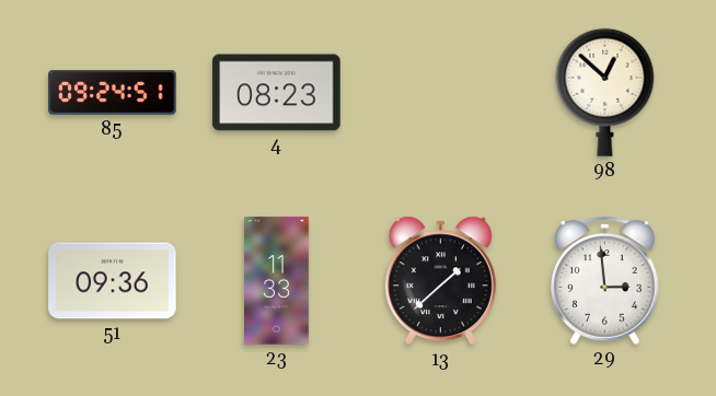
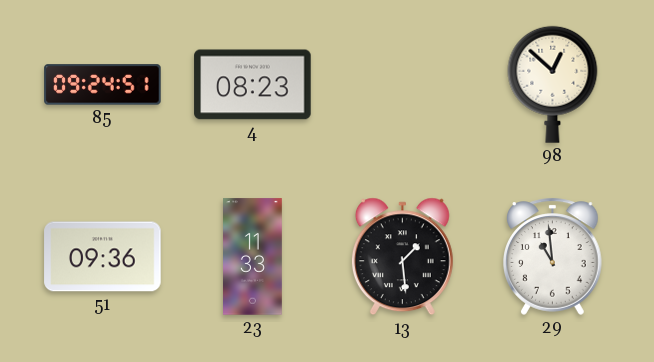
13: 1:38 -> 1:29 (402, 257)
29: 2:59 -> 10:59 (553, 256)
